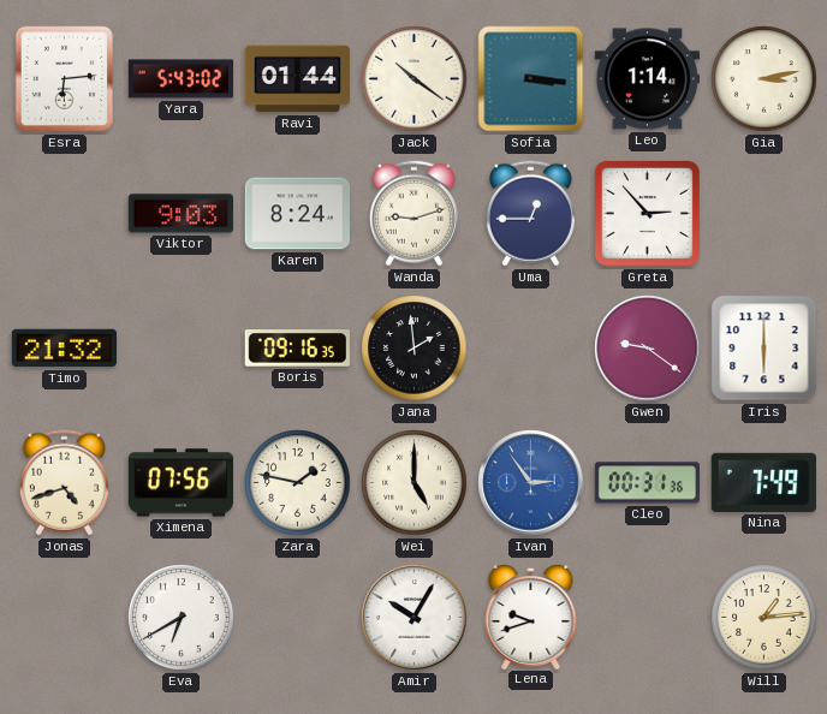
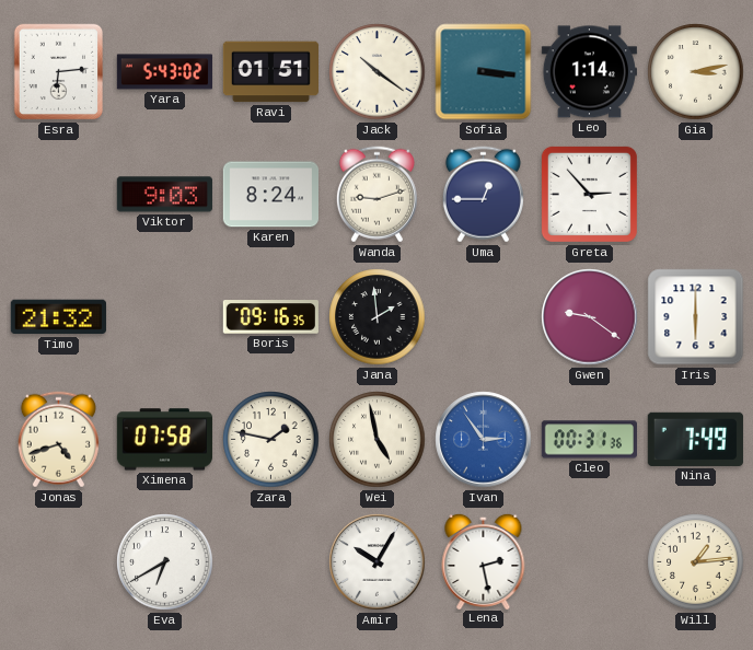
Ravi: 01:44 -> 01:51 (270, 72)
Ximena: 07:56 -> 07:58 (164, 440)
Wei: 5:00 -> 4:58 (378, 440)
Lena: 9:42 -> 2:28 (484, 560)
